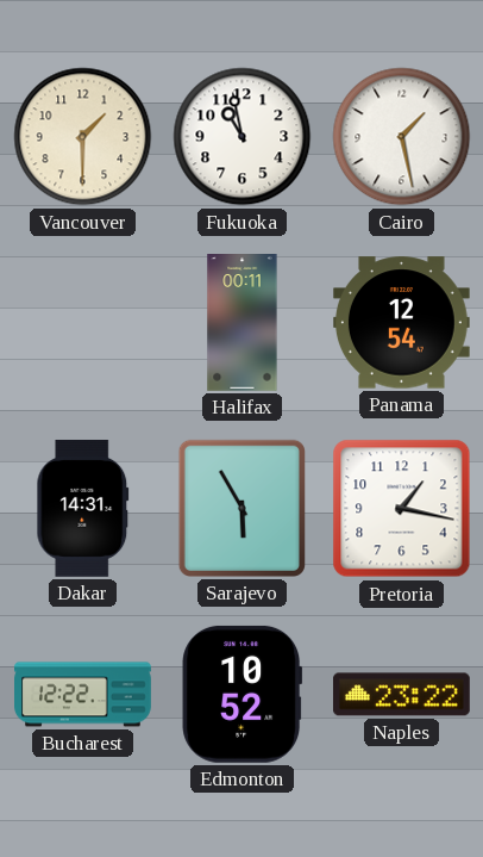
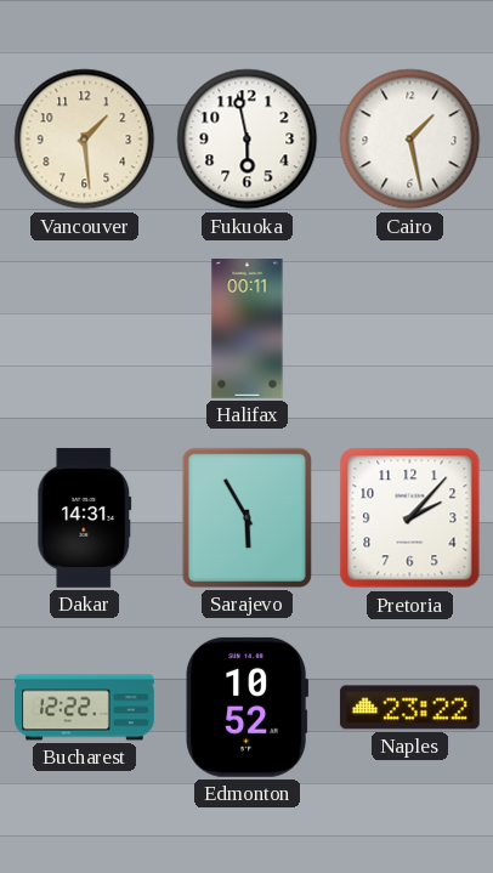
Vancouver: 1:30 -> 1:29 (85, 140)
Fukuoka: 10:58 -> 5:58 (248, 140)
Panama: 12:54 -> none (401, 323)
Pretoria: 1:17 -> 2:07 (410, 518)
